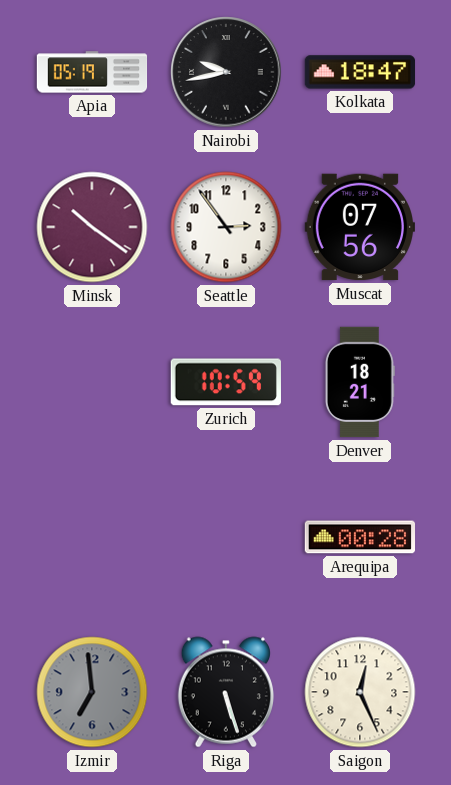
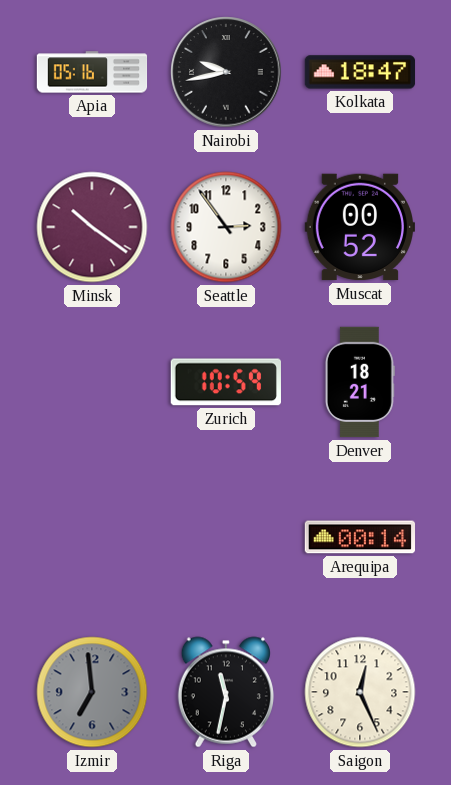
Apia: 05:19 -> 05:16 (92, 72)
Muscat: 07:56 -> 00:52 (359, 227)
Arequipa: 00:28 -> 00:14 (360, 537)
Riga: 5:27 -> 11:32 (226, 692)
